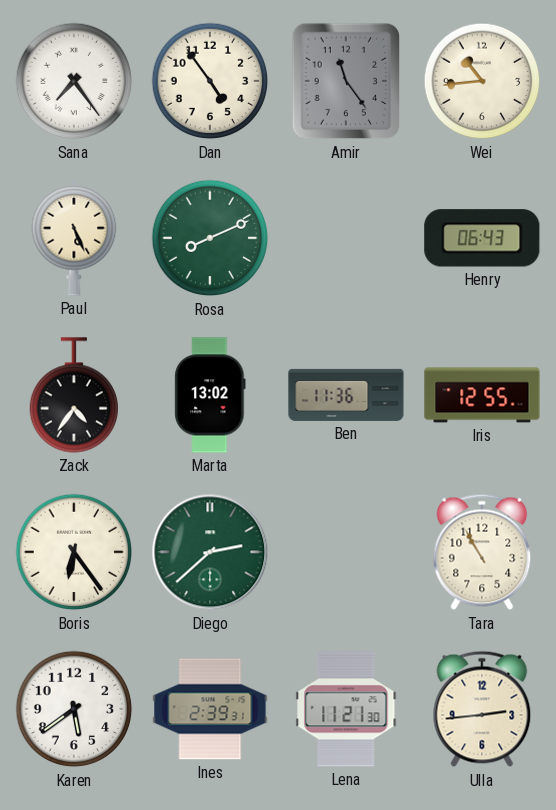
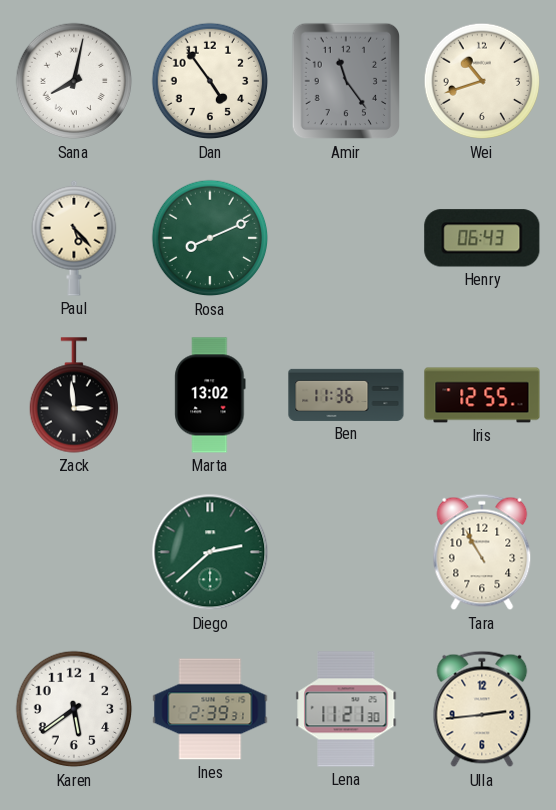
Sana: 7:24 -> 8:02 (74, 81)
Wei: 10:44 -> 10:42 (482, 81)
Paul: 5:26 -> 5:23 (74, 238)
Zack: 4:36 -> 2:59 (73, 395)
Boris: 6:24 -> none (74, 552)
